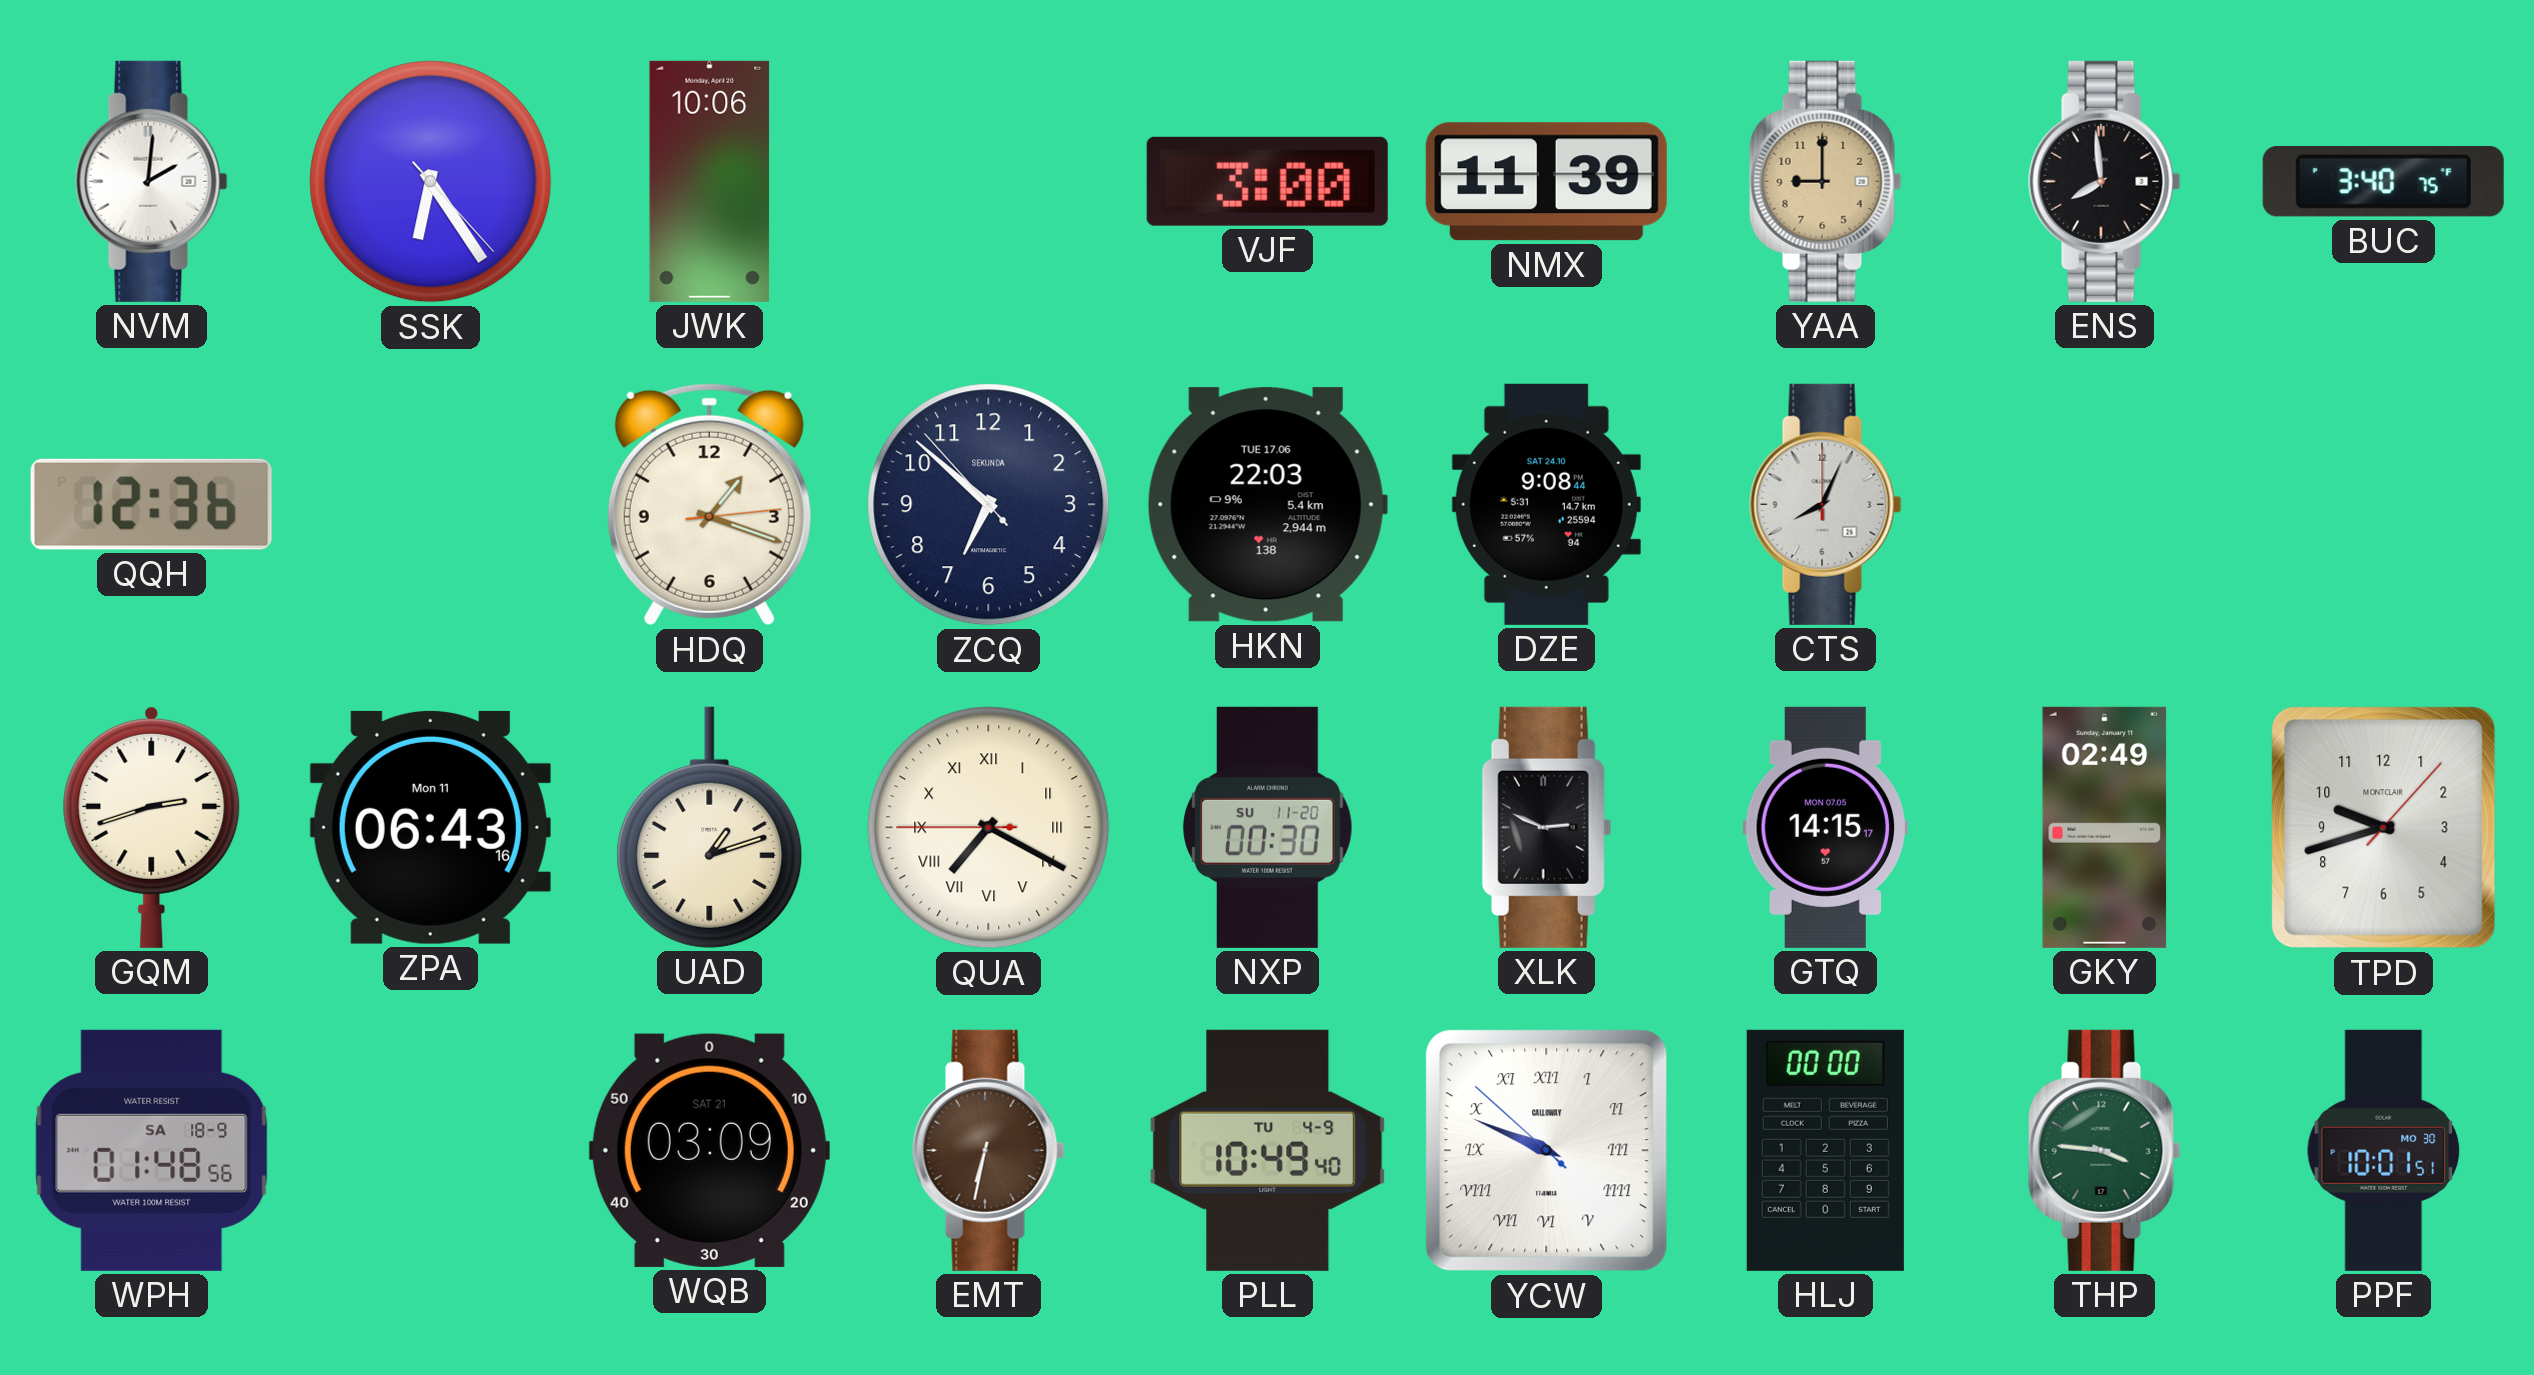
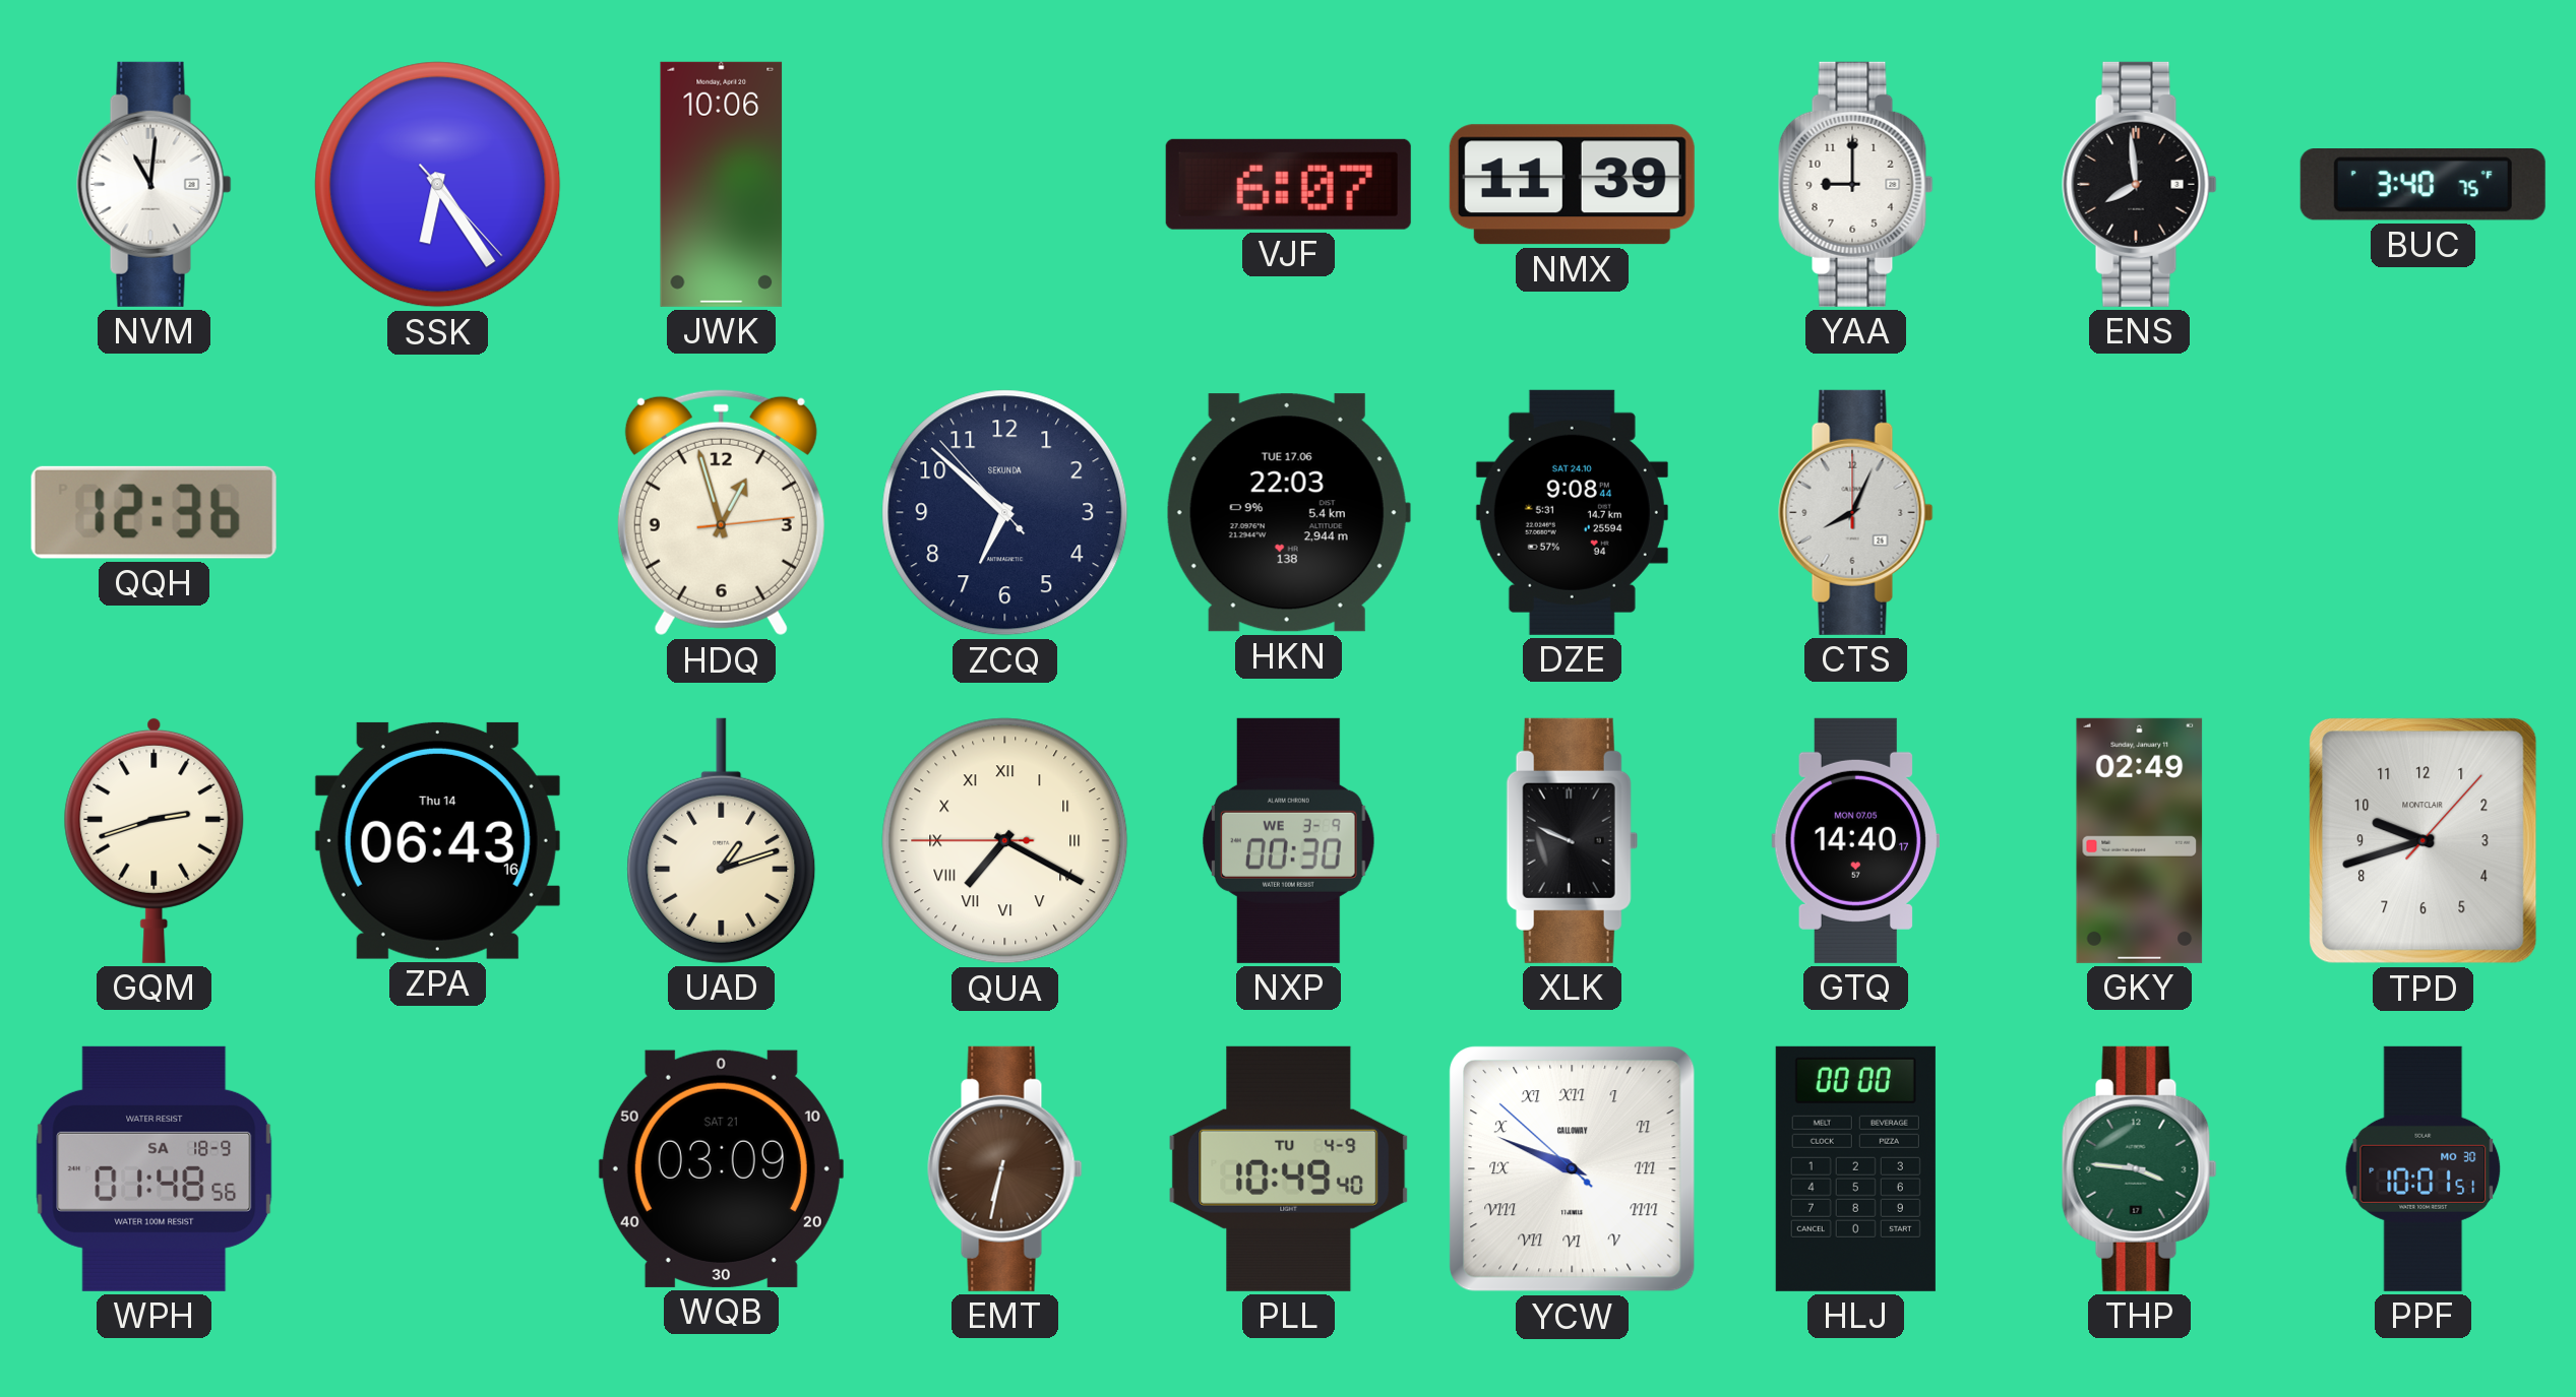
NVM: 2:01 -> 11:01 (155, 184)
VJF: 3:00 -> 6:07 (1288, 184)
YAA dial: champagne -> white (1856, 184)
HDQ: 1:18 -> 12:57 (721, 512)
ZPA date: Mon 11 -> Thu 14 (437, 840)
NXP date: SU 11-20 -> WE 3-9 (1289, 840)
XLK: 2:49 -> 9:49 (1572, 840)
GTQ: 14:15 -> 14:40 (1856, 840)
